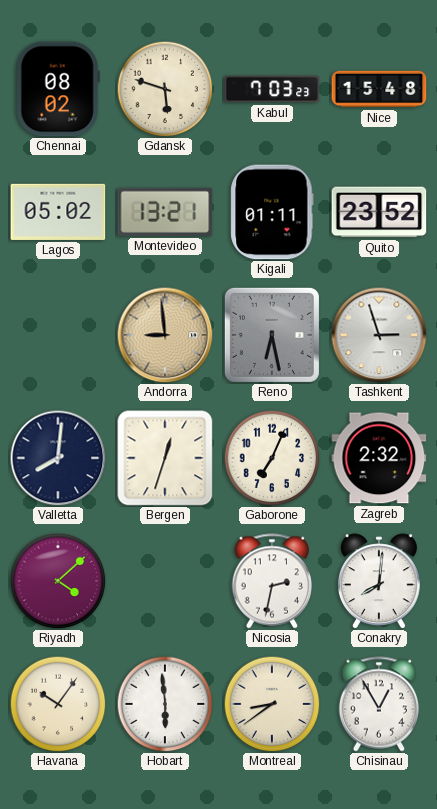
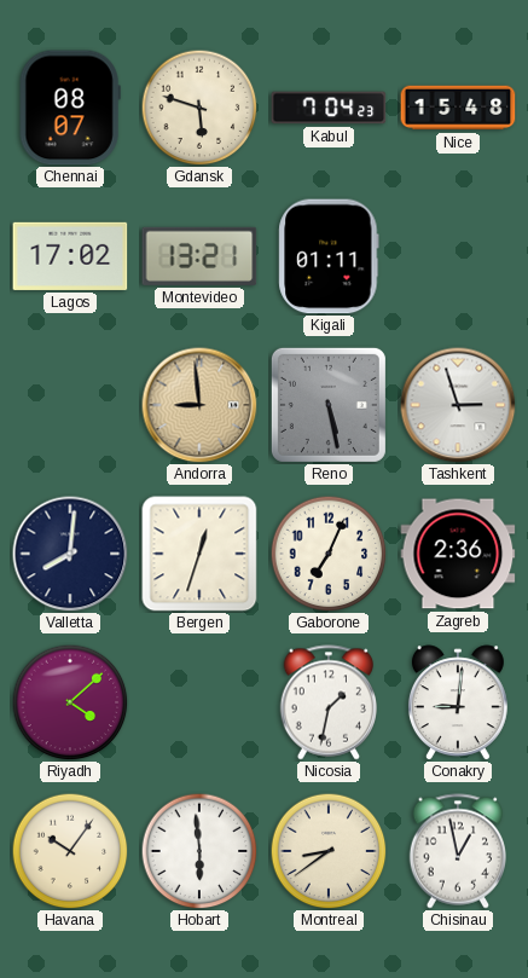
Chennai: 08:02 -> 08:07 (70, 108)
Kabul: 7:03 -> 7:04 (329, 108)
Lagos: 05:02 -> 17:02 (70, 256)
Quito: 23:52 -> none (379, 212)
Reno: 6:28 -> 5:28 (329, 405)
Zagreb: 2:32 -> 2:36 (458, 554)
Nicosia: 2:32 -> 1:32 (327, 702)
Conakry: 8:01 -> 9:01 (458, 702)
Chisinau: 12:55 -> 12:58 (457, 851)
